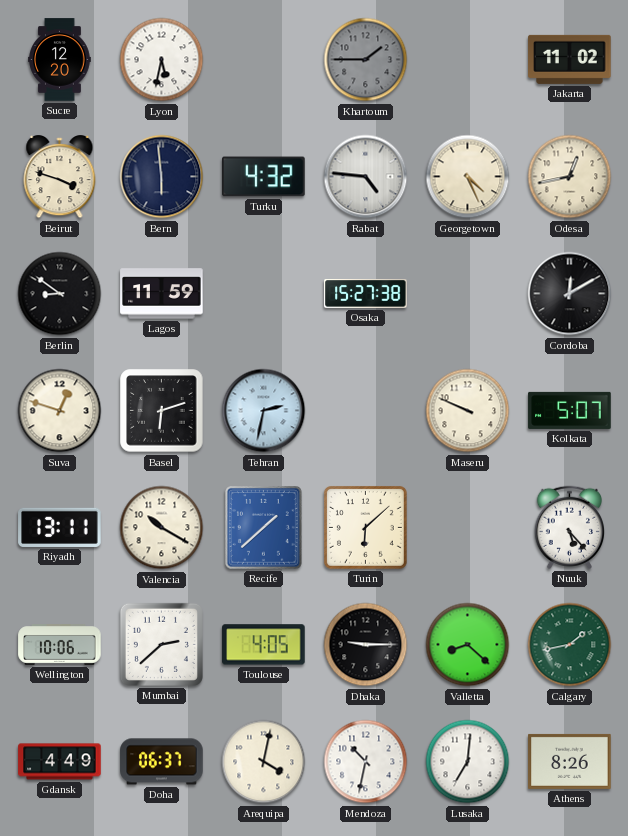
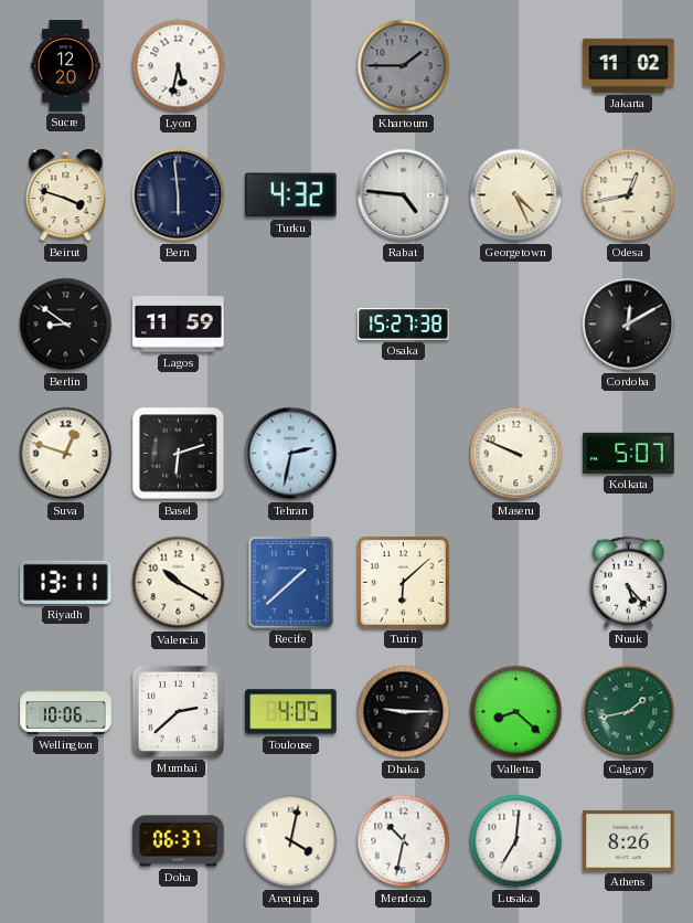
Gdansk: 4:49 -> none (60, 762)
